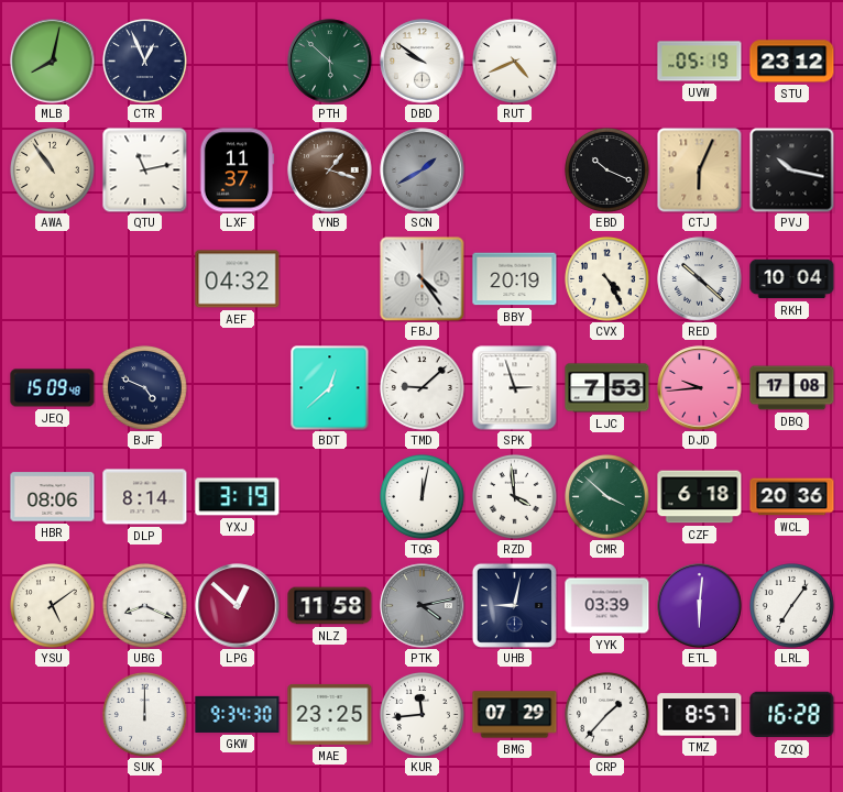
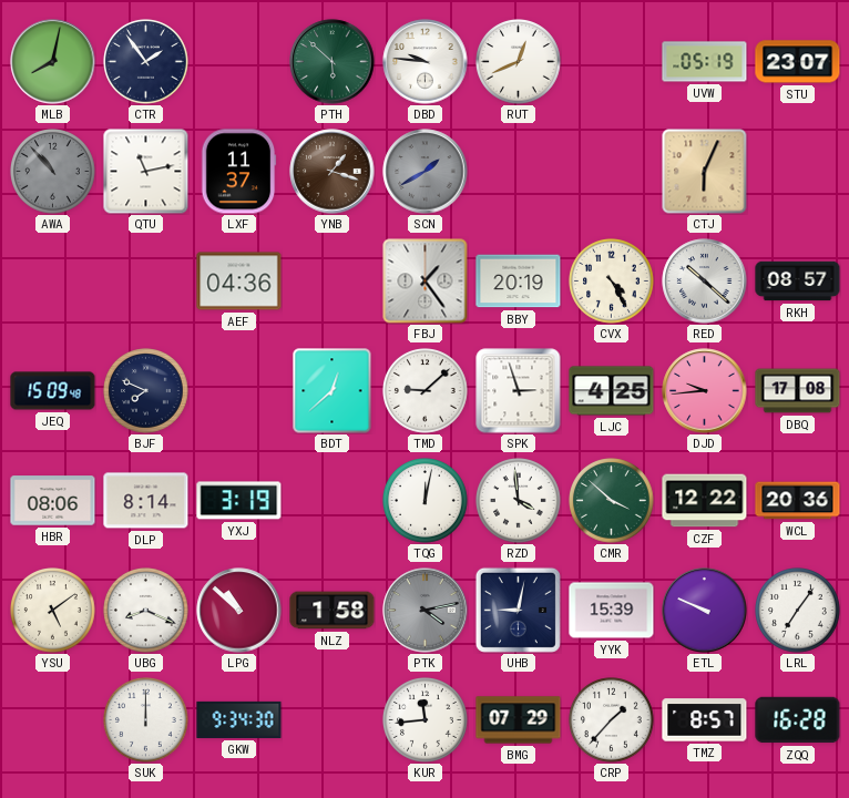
CTR: 12:56 -> 1:54 (146, 62)
DBD: 9:51 -> 9:46 (426, 62)
RUT: 4:41 -> 12:41 (519, 62)
STU: 23:12 -> 23:07 (798, 62)
AWA: 10:54 -> 10:53 (53, 172)
AWA dial: cream -> grey (53, 172)
EBD: 10:19 -> none (607, 170)
PVJ: 10:17 -> none (792, 170)
AEF: 04:32 -> 04:36 (239, 282)
FBJ: 4:24 -> 1:24 (426, 282)
RKH: 10:04 -> 08:57 (798, 282)
BJF: 4:49 -> 7:49 (146, 391)
LJC: 7:53 -> 4:25 (612, 391)
CZF: 6:18 -> 12:22 (705, 501)
LPG: 12:52 -> 10:52 (239, 611)
NLZ: 11:58 -> 1:58 (333, 611)
YYK: 03:39 -> 15:39 (612, 611)
ETL: 6:01 -> 9:49 (705, 611)
MAE: 23:25 -> none (330, 714)
